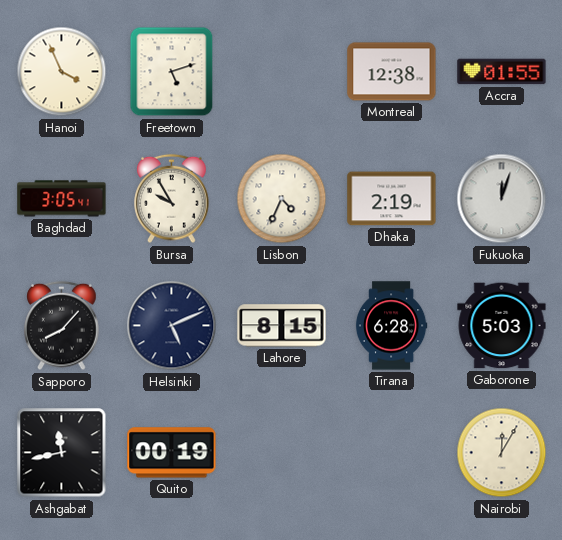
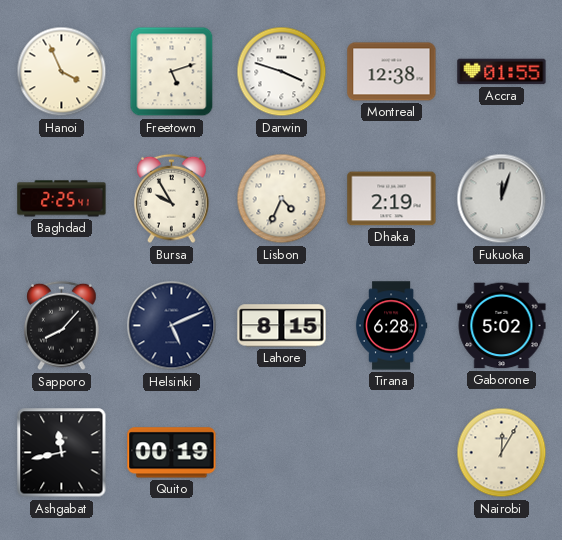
Darwin: none -> 3:48 (282, 72)
Baghdad: 3:05 -> 2:25 (62, 199)
Gaborone: 5:03 -> 5:02 (502, 326)
